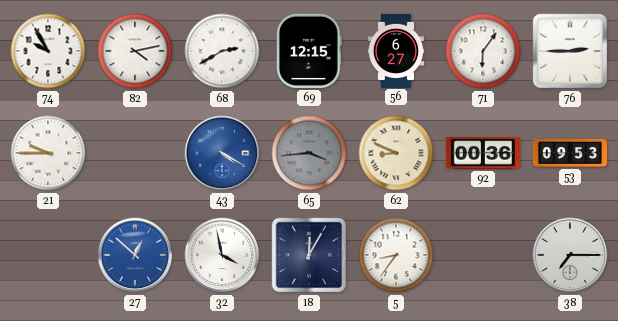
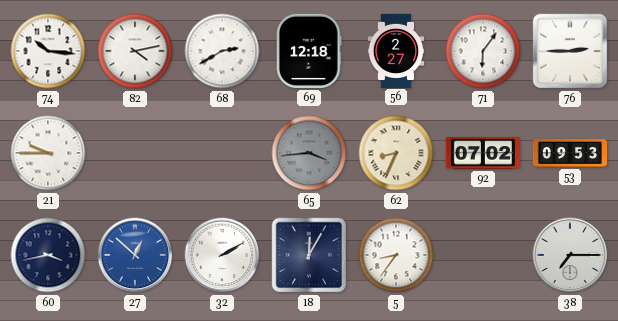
74: 9:55 -> 10:16 (48, 51)
69: 12:15 -> 12:18 (309, 51)
56: 6:27 -> 2:27 (396, 50)
43: 4:20 -> none (222, 153)
62: 8:49 -> 8:34 (396, 153)
92: 00:36 -> 07:02 (483, 153)
60: none -> 3:43 (48, 255)
32: 3:58 -> 2:10 (222, 255)
